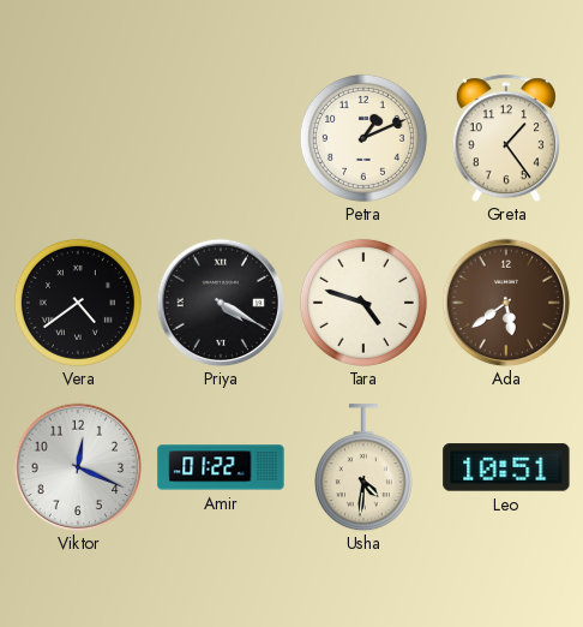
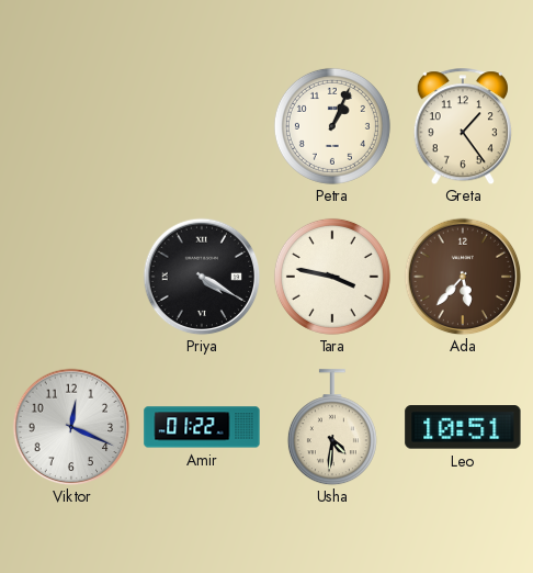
Petra: 1:11 -> 1:04 (332, 126)
Vera: 4:39 -> none (78, 303)
Tara: 4:48 -> 3:47 (332, 277)
Ada: 5:39 -> 5:37 (463, 277)
